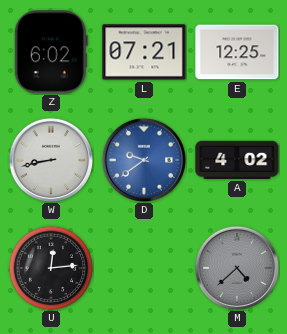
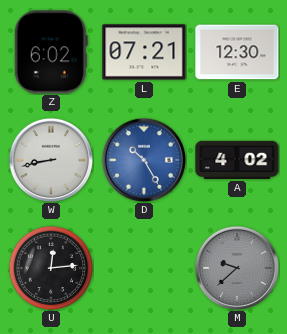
E: 12:25 -> 12:30 (237, 52)
D: 9:39 -> 10:25 (143, 159)
M: 4:38 -> 9:38 (236, 267)
